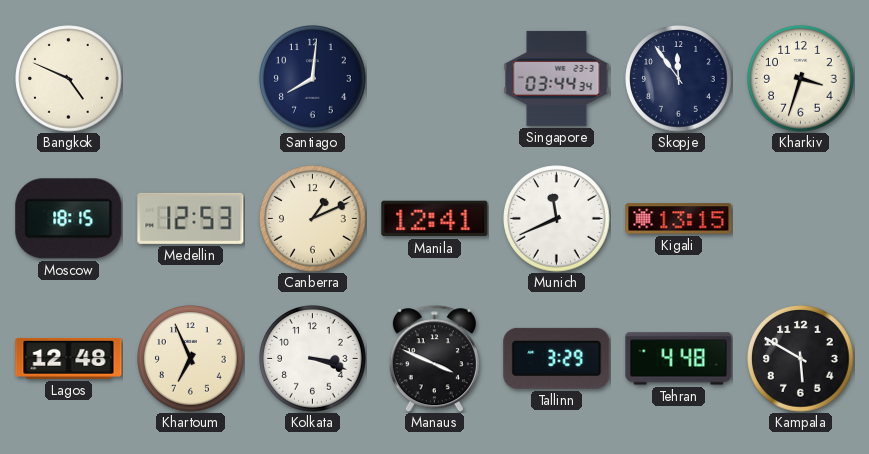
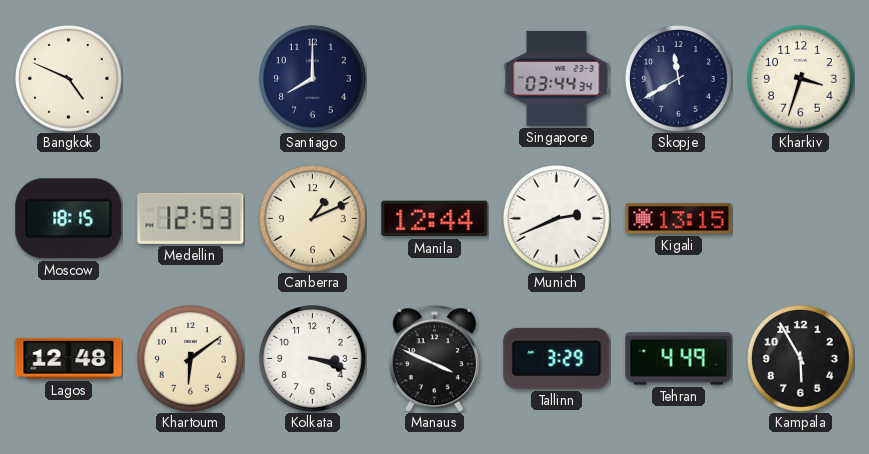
Santiago: 8:01 -> 8:00 (313, 79)
Skopje: 11:54 -> 11:40 (679, 79)
Manila: 12:41 -> 12:44 (435, 219)
Munich: 11:41 -> 2:41 (557, 219)
Khartoum: 6:56 -> 6:09 (191, 359)
Tehran: 4:48 -> 4:49 (679, 359)
Kampala: 5:50 -> 5:55 (801, 359)
